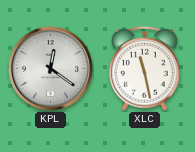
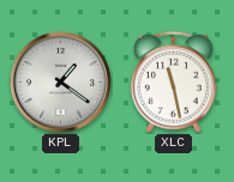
KPL: 12:21 -> 1:21 (60, 81)
